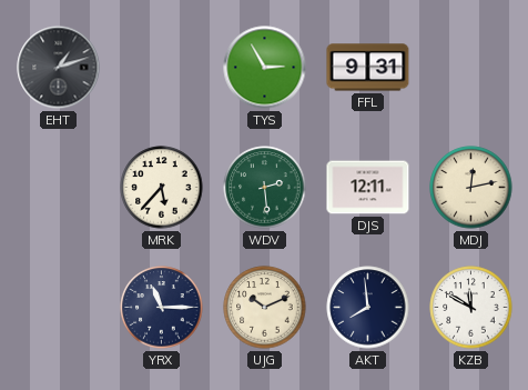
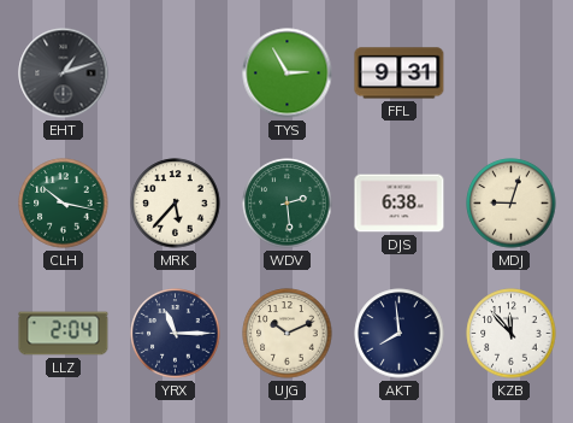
CLH: none -> 10:17 (64, 204)
DJS: 12:11 -> 6:38 (400, 204)
MDJ: 12:13 -> 9:03 (512, 204)
LLZ: none -> 2:04 (64, 334)
KZB: 11:50 -> 11:53 (512, 334)
